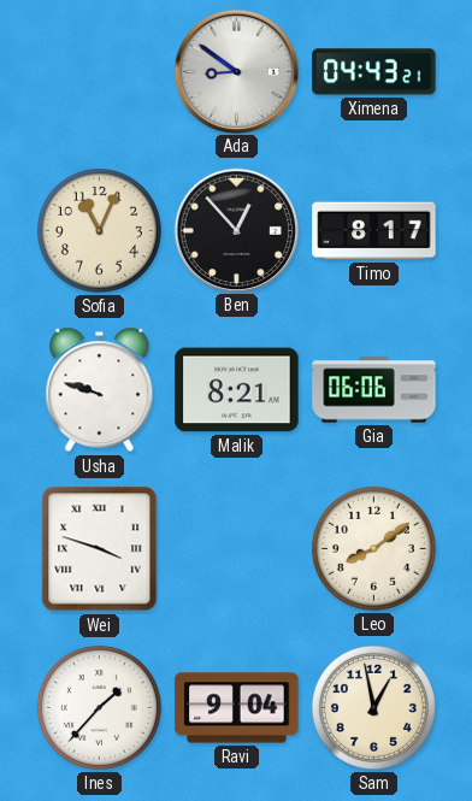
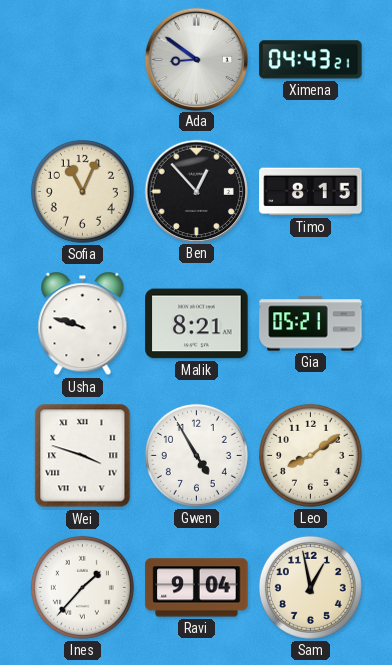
Timo: 8:17 -> 8:15 (311, 192)
Gia: 06:06 -> 05:21 (311, 324)
Gwen: none -> 4:55 (196, 455)
